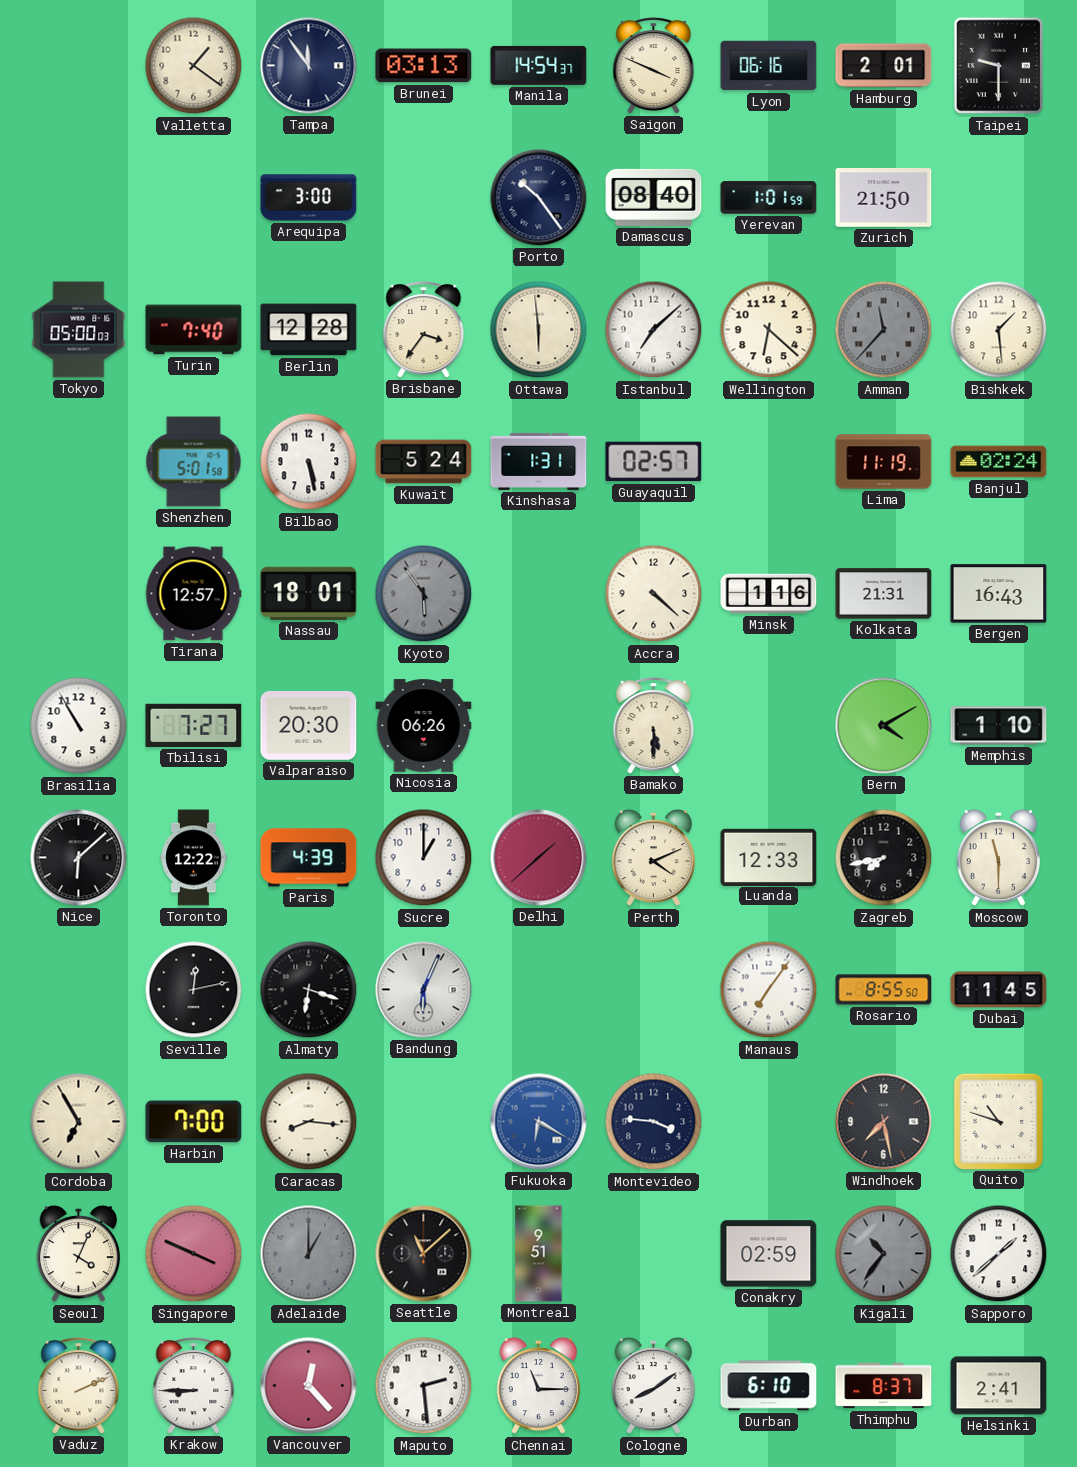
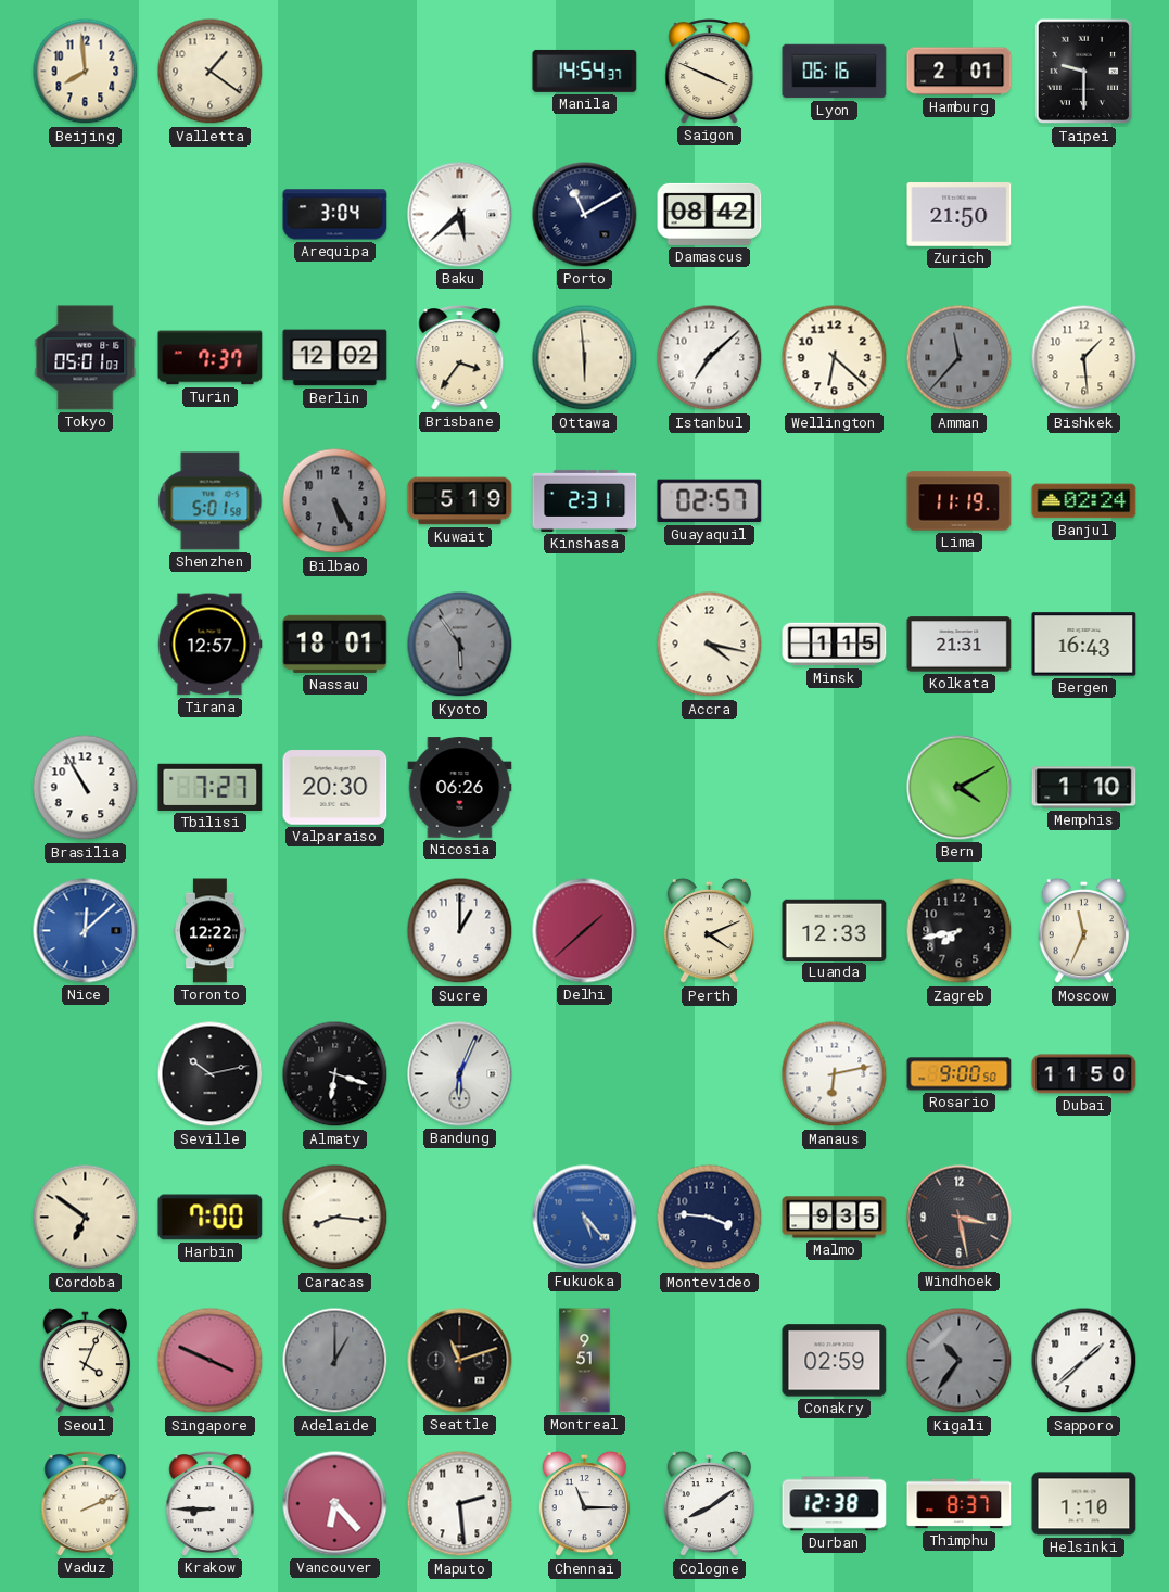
Beijing: none -> 7:59 (86, 72)
Tampa: 11:54 -> none (309, 66)
Brunei: 03:13 -> none (424, 66)
Arequipa: 3:00 -> 3:04 (335, 215)
Baku: none -> 5:38 (460, 215)
Porto: 10:24 -> 11:10 (585, 215)
Damascus: 08:40 -> 08:42 (710, 214)
Yerevan: 1:01 -> none (769, 198)
Tokyo: 05:00 -> 05:01 (86, 358)
Turin: 7:40 -> 7:37 (211, 358)
Berlin: 12:28 -> 12:02 (335, 358)
Bilbao: 5:28 -> 5:25 (335, 501)
Bilbao dial: white -> grey (335, 501)
Kuwait: 5:24 -> 5:19 (460, 501)
Kinshasa: 1:31 -> 2:31 (585, 500)
Accra: 4:22 -> 4:17 (710, 645)
Minsk: 1:16 -> 1:15 (835, 645)
Bamako: 5:30 -> none (654, 726)
Nice: 6:08 -> 12:08 (86, 931)
Nice dial: black -> blue (86, 931)
Paris: 4:39 -> none (309, 858)
Moscow: 11:30 -> 11:34 (1083, 931)
Seville: 12:13 -> 10:13 (211, 1074)
Manaus: 7:06 -> 6:13 (835, 1074)
Rosario: 8:55 -> 9:00 (960, 1074)
Dubai: 11:45 -> 11:50 (1084, 1074)
Cordoba: 6:55 -> 6:51 (86, 1218)
Fukuoka: 6:20 -> 5:23 (585, 1218)
Malmo: none -> 9:35 (835, 1218)
Windhoek: 7:28 -> 3:28 (960, 1218)
Quito: 10:48 -> none (998, 1121)
Seattle: 11:08 -> 11:12 (460, 1361)
Vancouver: 12:23 -> 6:23 (335, 1504)
Durban: 6:10 -> 12:38 (835, 1504)
Helsinki: 2:41 -> 1:10 (1084, 1504)
